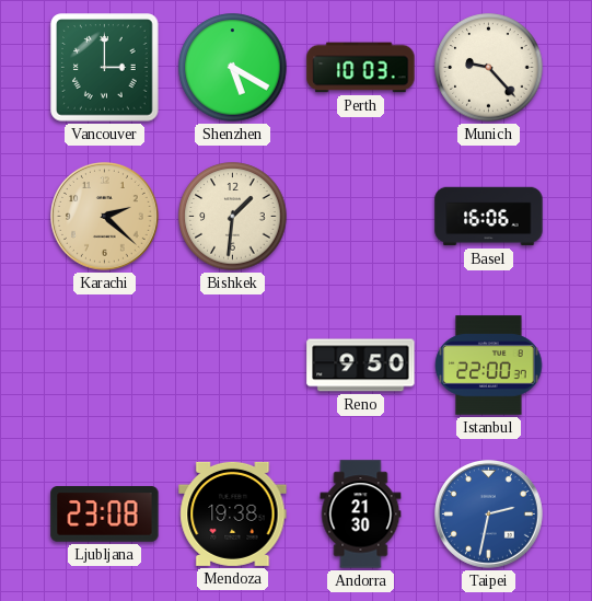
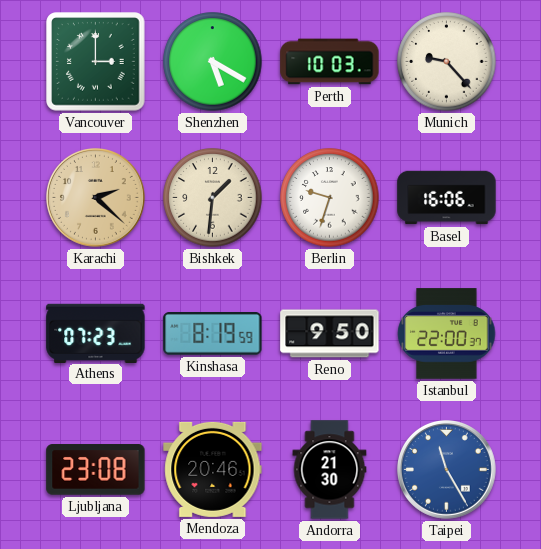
Berlin: none -> 9:33 (330, 198)
Athens: none -> 07:23 (96, 333)
Kinshasa: none -> 8:19 (213, 334)
Mendoza: 19:38 -> 20:46 (213, 469)
Taipei: 2:32 -> 11:25 (447, 470)
